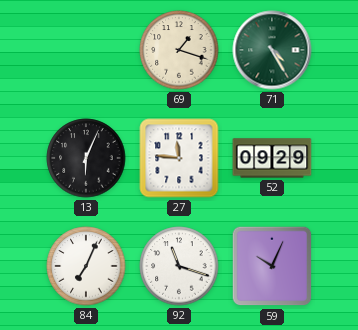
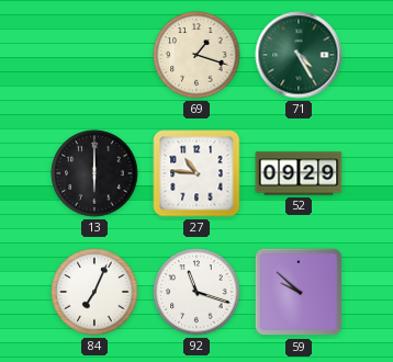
13: 6:04 -> 6:00 (94, 173)
27: 11:46 -> 10:46 (196, 173)
59: 10:04 -> 9:52 (299, 292)
